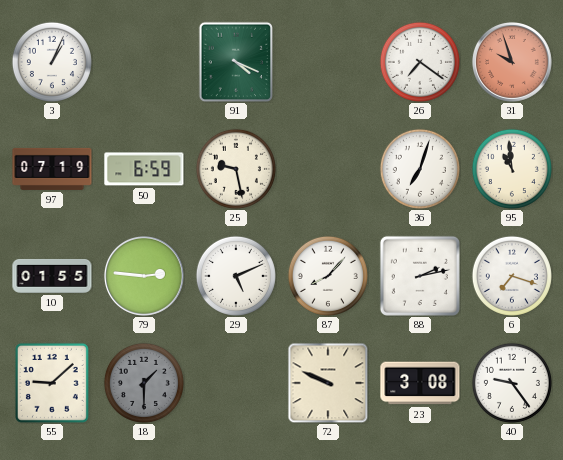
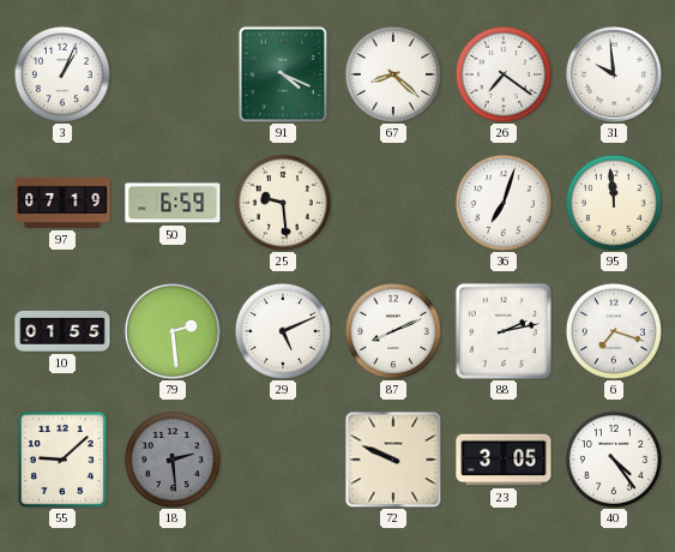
67: none -> 8:22 (393, 74)
31: 9:57 -> 9:59 (615, 76)
31 dial: salmon -> white (615, 76)
25: 9:28 -> 9:29 (283, 203)
95: 10:59 -> 11:59 (614, 203)
79: 2:46 -> 2:29 (174, 332)
87: 8:07 -> 8:11 (393, 331)
18: 1:30 -> 2:29 (173, 460)
23: 3:08 -> 3:05 (504, 460)
40: 9:24 -> 4:24 (614, 460)
